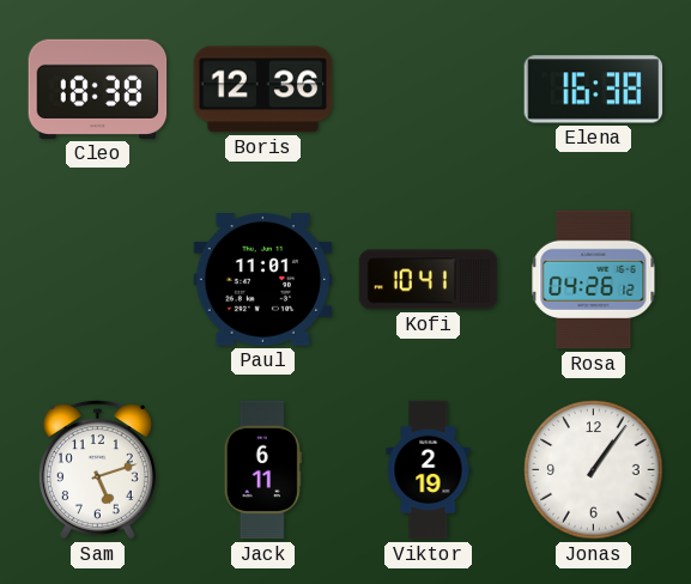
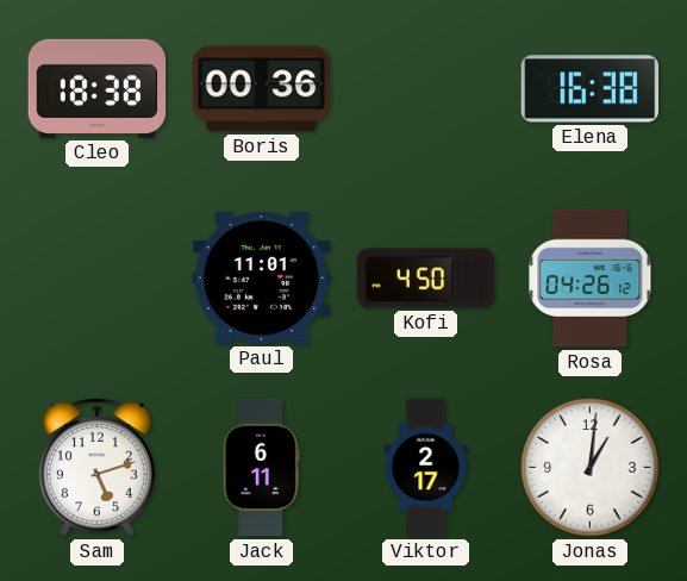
Boris: 12:36 -> 00:36 (262, 89)
Kofi: 10:41 -> 4:50 (426, 279)
Viktor: 2:19 -> 2:17 (426, 468)
Jonas: 1:06 -> 1:01 (591, 468)
